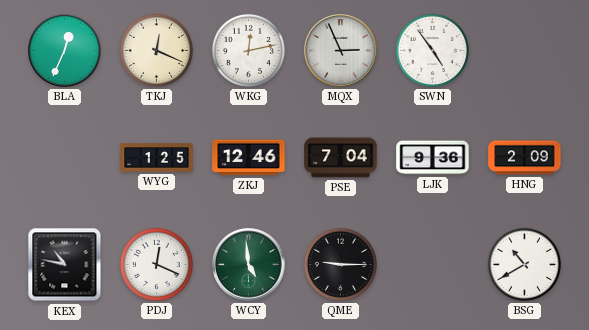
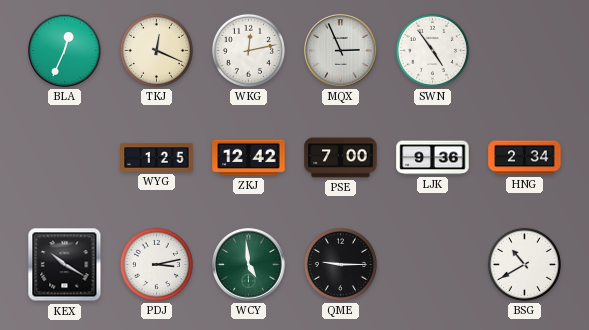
ZKJ: 12:46 -> 12:42 (249, 158)
PSE: 7:04 -> 7:00 (341, 158)
HNG: 2:09 -> 2:34 (525, 158)
KEX: 10:47 -> 10:20 (65, 265)
PDJ: 12:19 -> 3:13 (156, 264)
